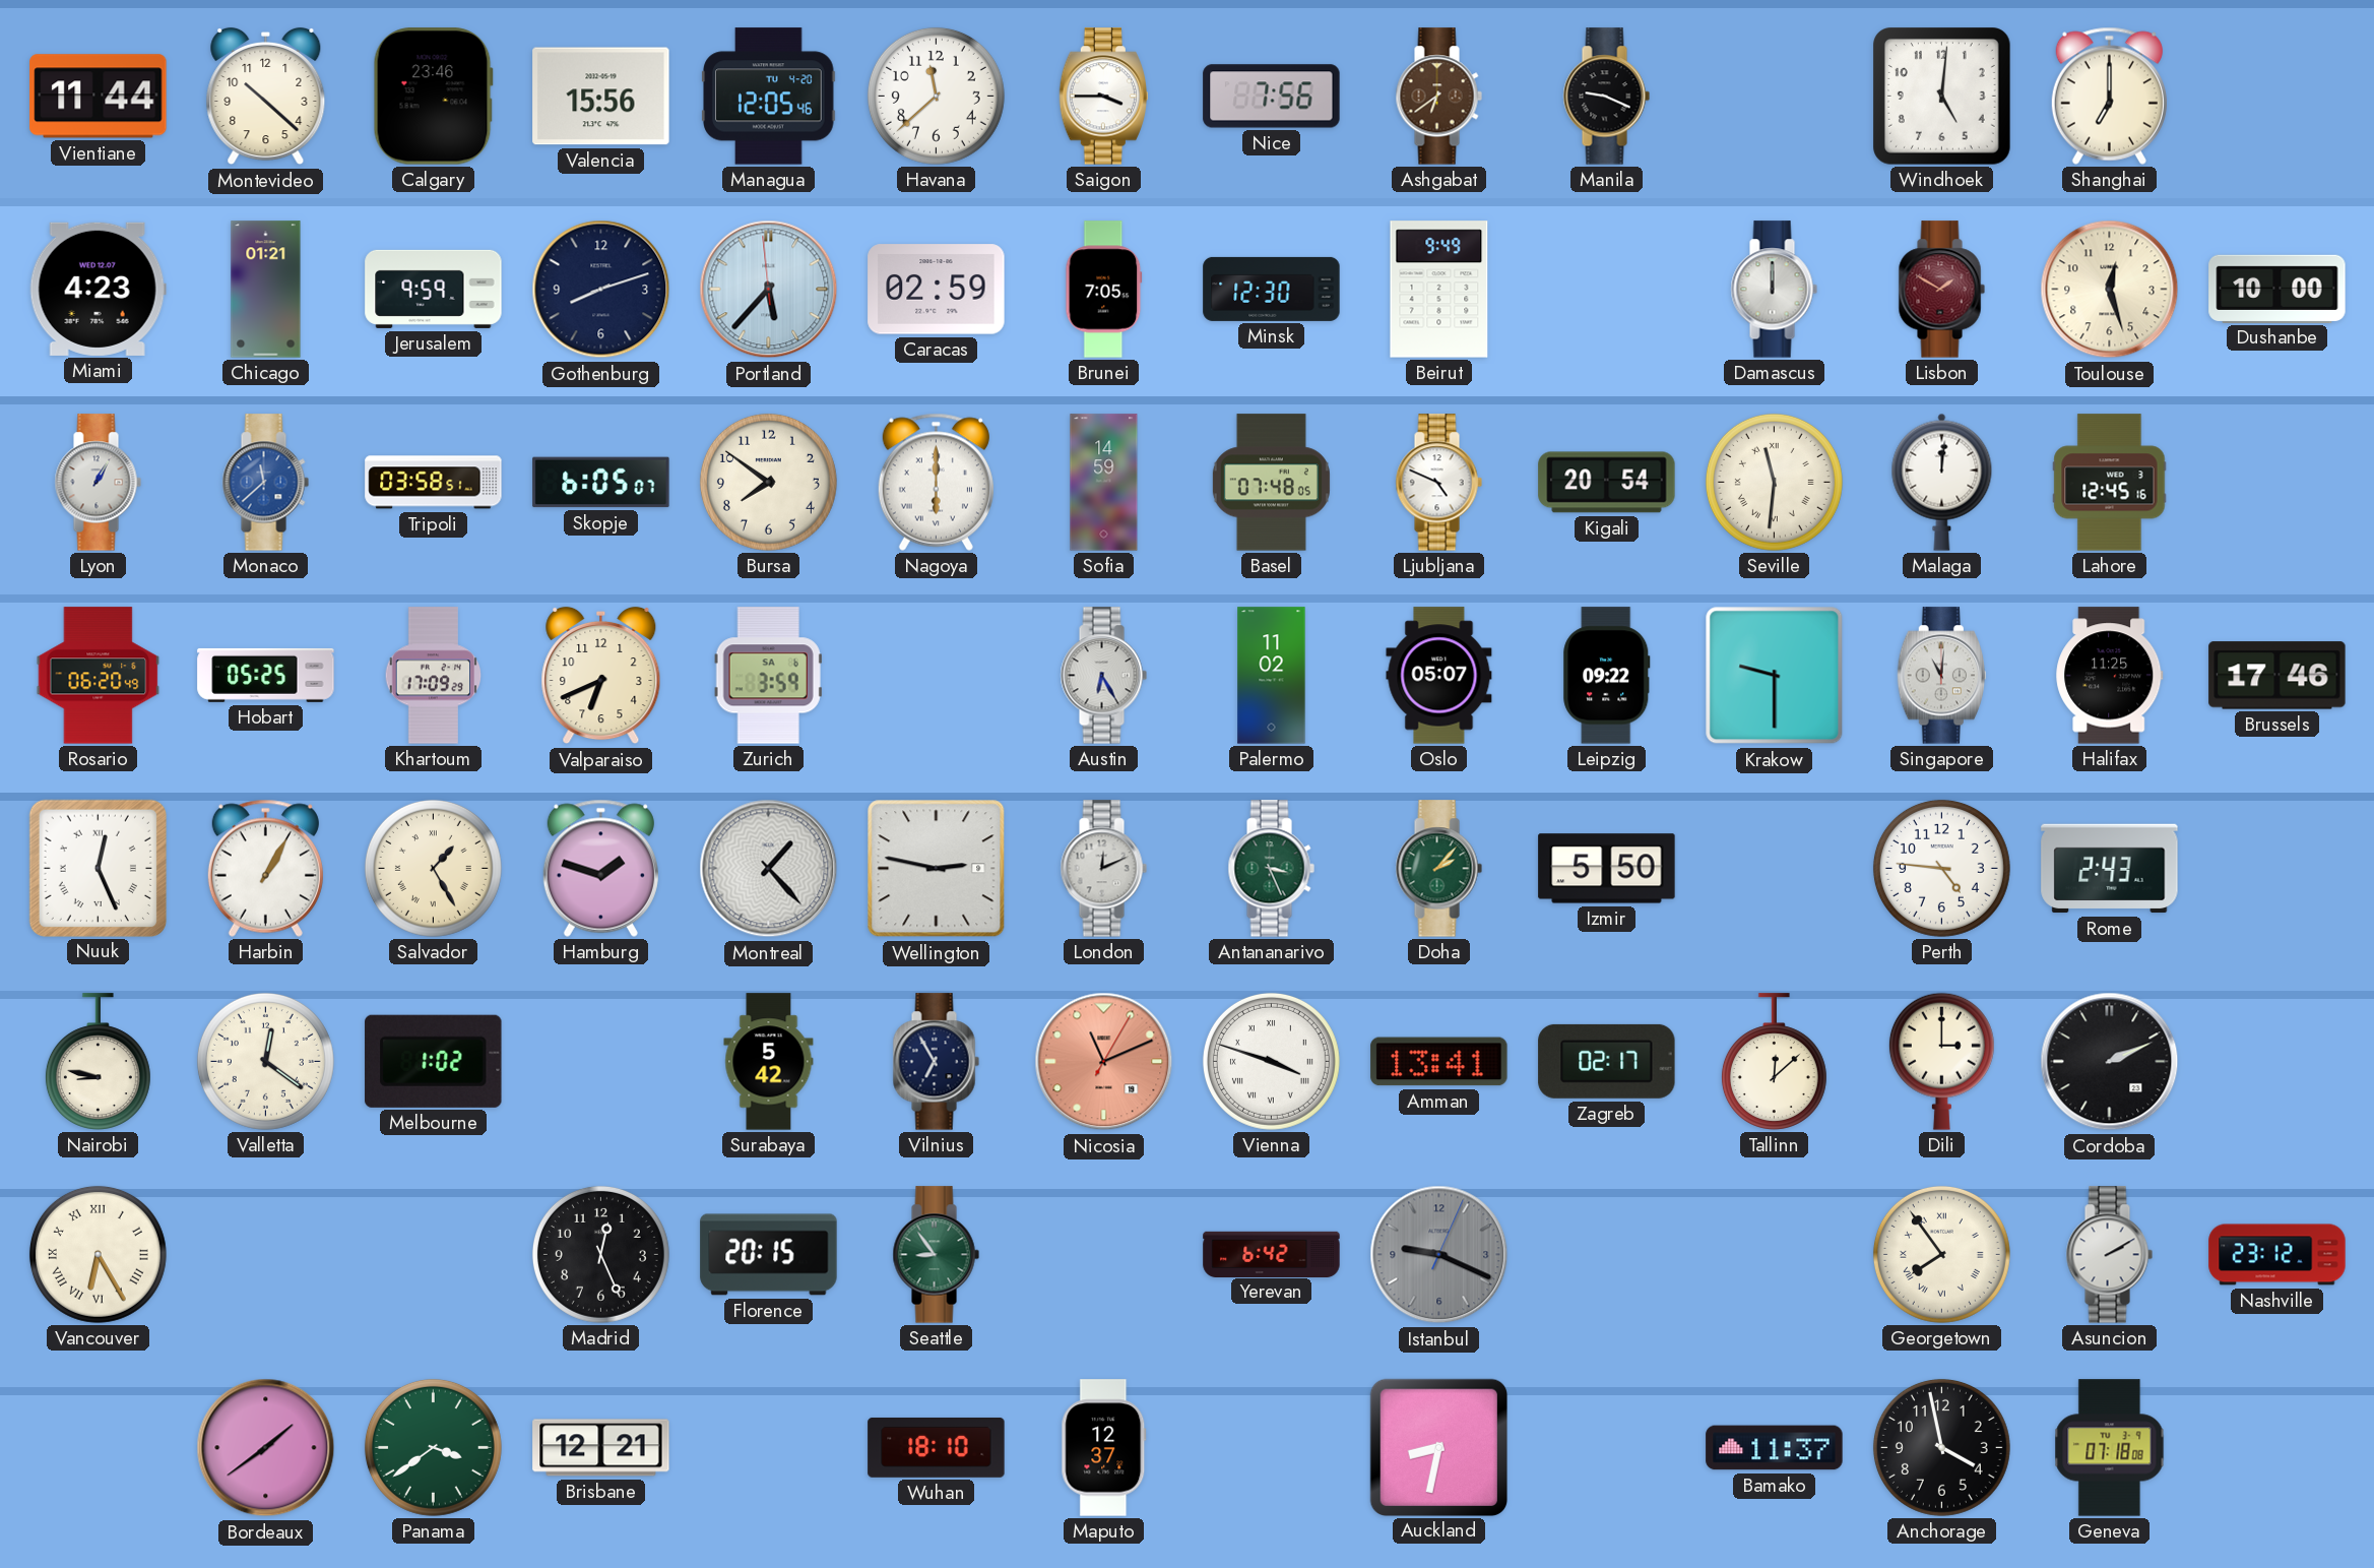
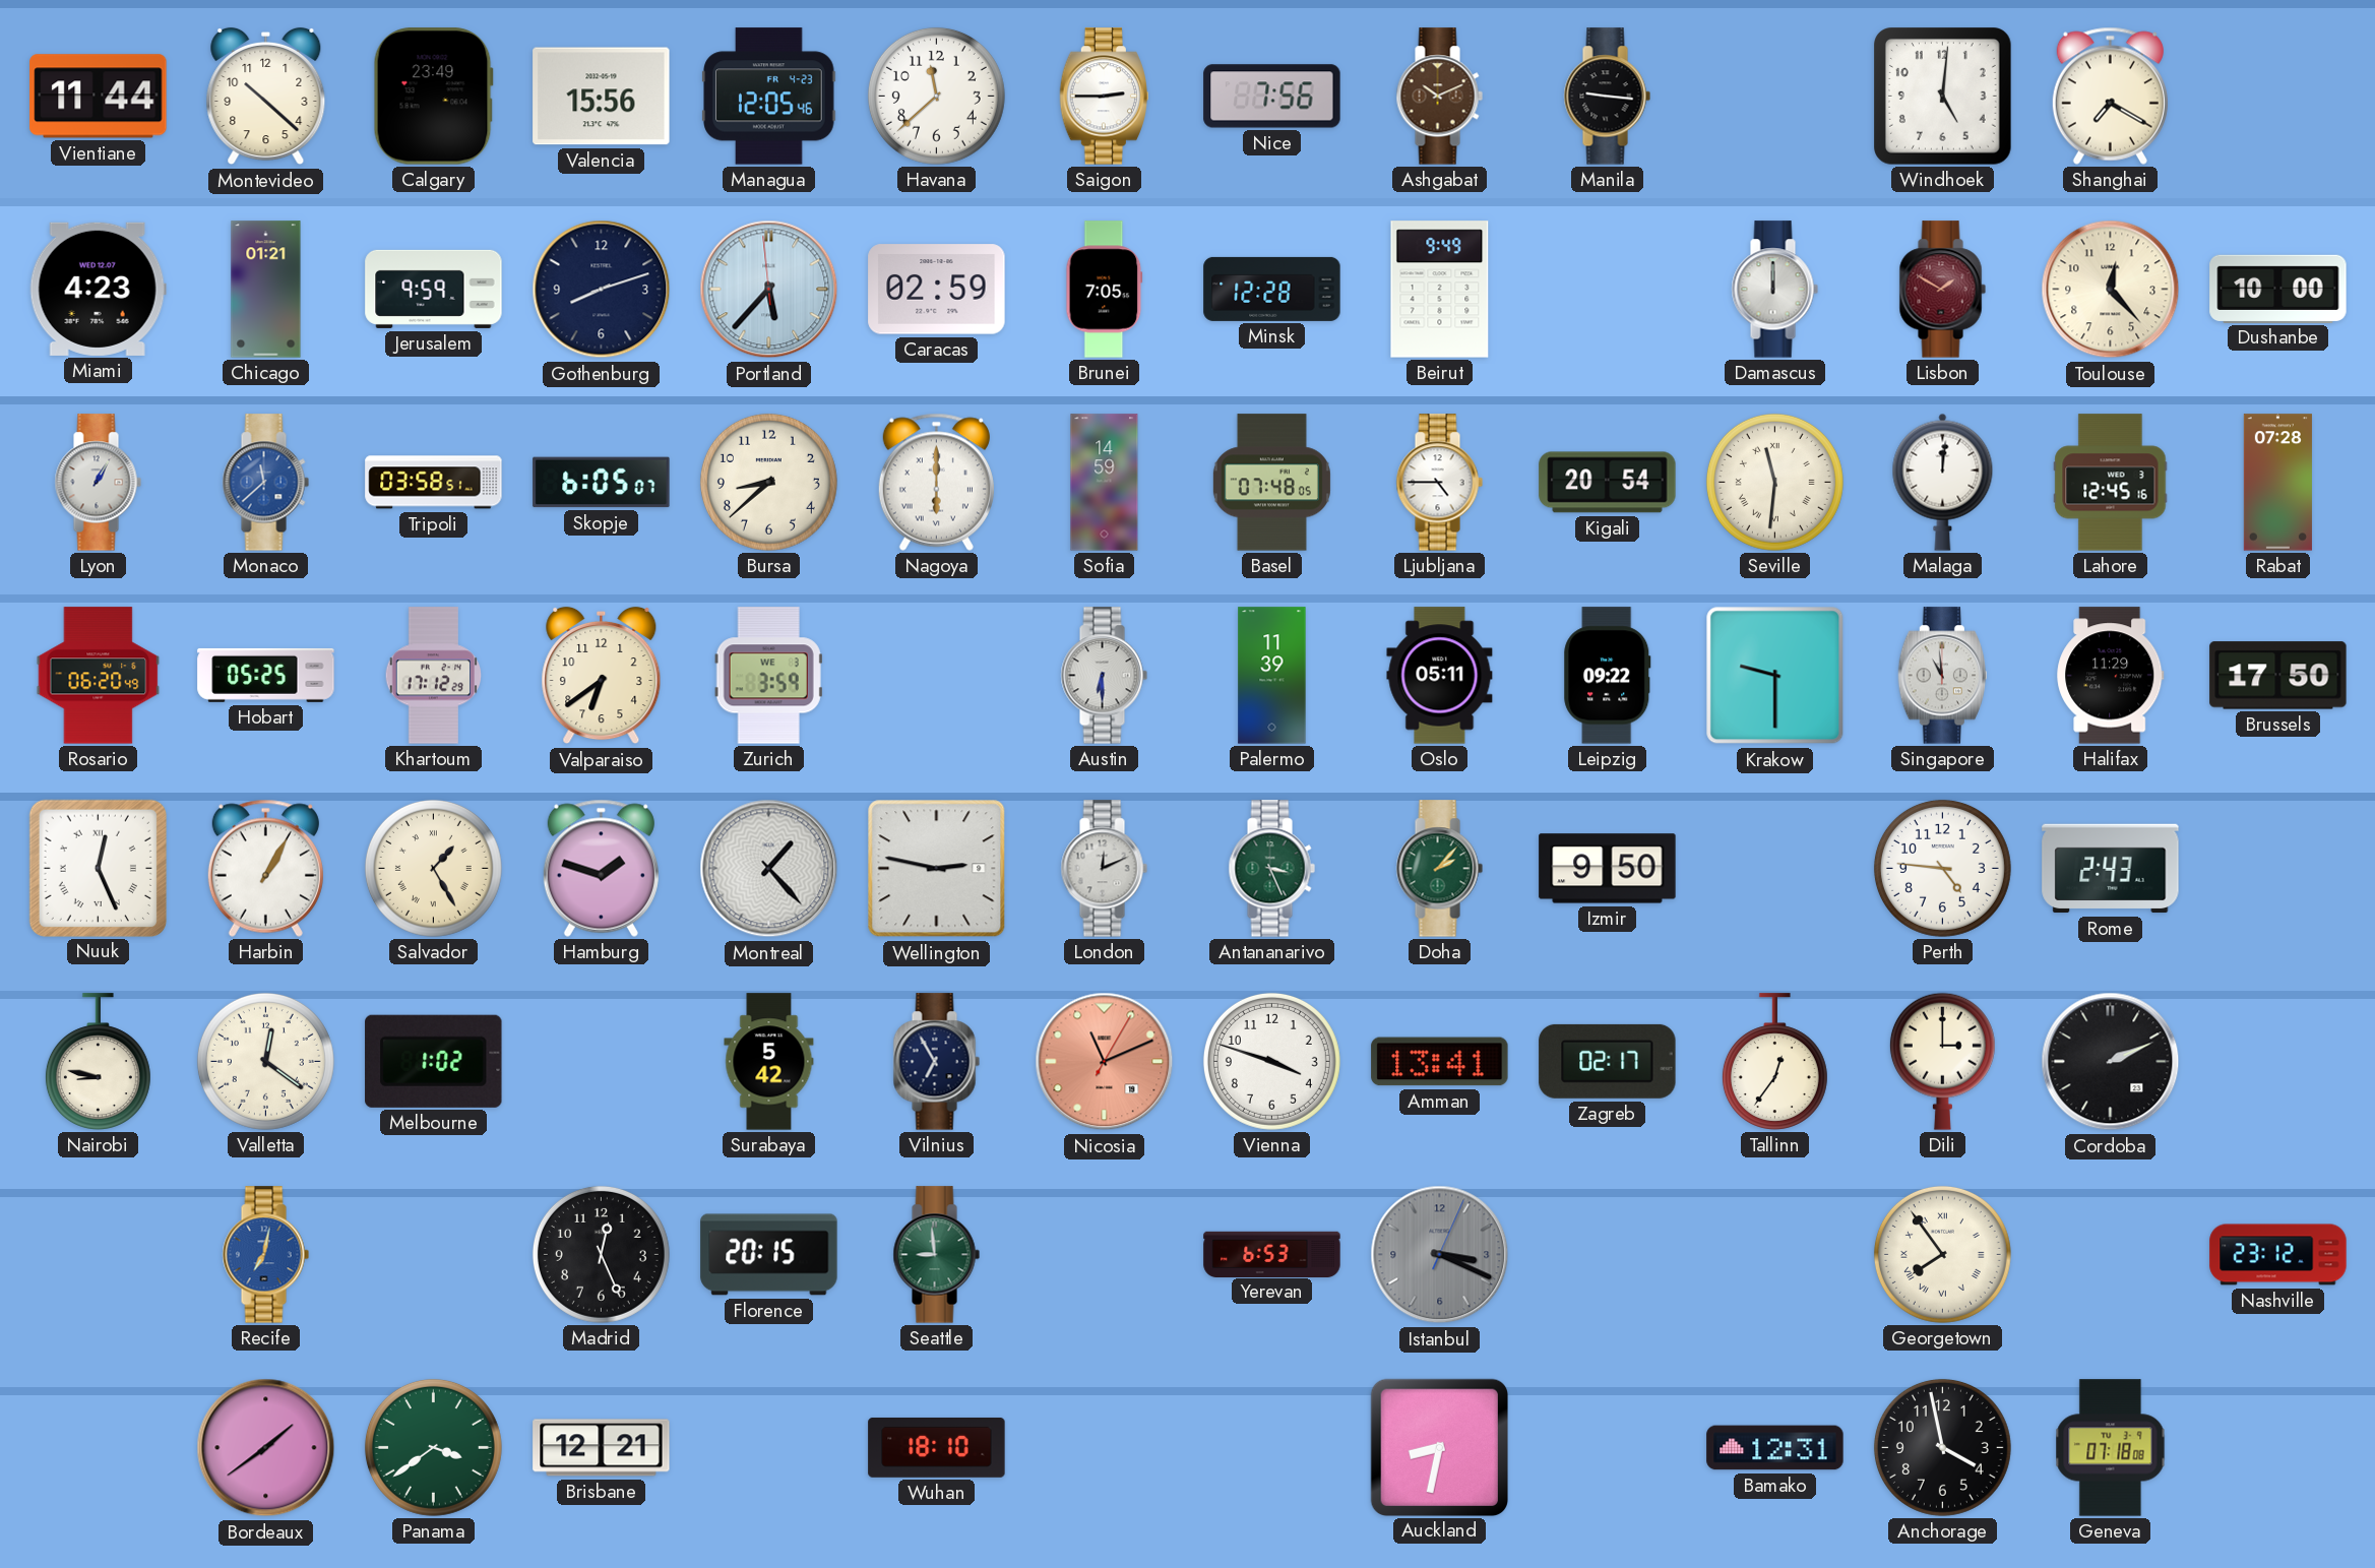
Calgary: 23:46 -> 23:49 (433, 97)
Managua date: TU 4-20 -> FR 4-23 (769, 97)
Saigon: 3:45 -> 2:45 (1104, 97)
Ashgabat: 6:39 -> 10:11 (1439, 97)
Manila: 9:19 -> 9:16 (1607, 97)
Shanghai: 7:00 -> 7:20 (2110, 96)
Minsk: 12:30 -> 12:28 (1272, 289)
Toulouse: 12:27 -> 12:23 (2111, 290)
Bursa: 7:51 -> 8:38 (768, 482)
Ljubljana: 4:49 -> 4:45 (1439, 483)
Rabat: none -> 07:28 (2277, 483)
Khartoum: 17:09 -> 17:12 (434, 676)
Valparaiso: 6:41 -> 6:39 (602, 676)
Zurich date: SA 6 -> WE 3 (768, 676)
Austin: 6:25 -> 6:30 (1104, 676)
Palermo: 11:02 -> 11:39 (1272, 676)
Oslo: 05:07 -> 05:11 (1440, 676)
Singapore: 11:01 -> 10:59 (1942, 676)
Halifax: 11:25 -> 11:29 (2111, 676)
Brussels: 17:46 -> 17:50 (2278, 676)
Izmir: 5:50 -> 9:50 (1608, 869)
Vienna numerals: Roman -> Arabic (1271, 1061)
Tallinn: 12:08 -> 12:36 (1774, 1062)
Vancouver: 6:25 -> none (98, 1254)
Recife: none -> 7:02 (265, 1255)
Seattle: 8:54 -> 8:59 (936, 1255)
Yerevan: 6:42 -> 6:53 (1272, 1254)
Istanbul: 9:19 -> 3:19 (1440, 1255)
Asuncion: 2:10 -> none (2109, 1255)
Maputo: 12:37 -> none (1104, 1448)
Bamako: 11:37 -> 12:31 (1775, 1448)
